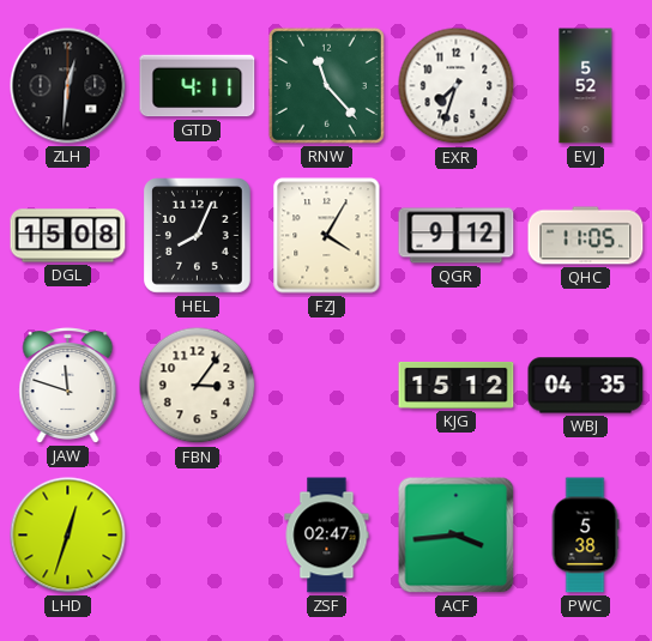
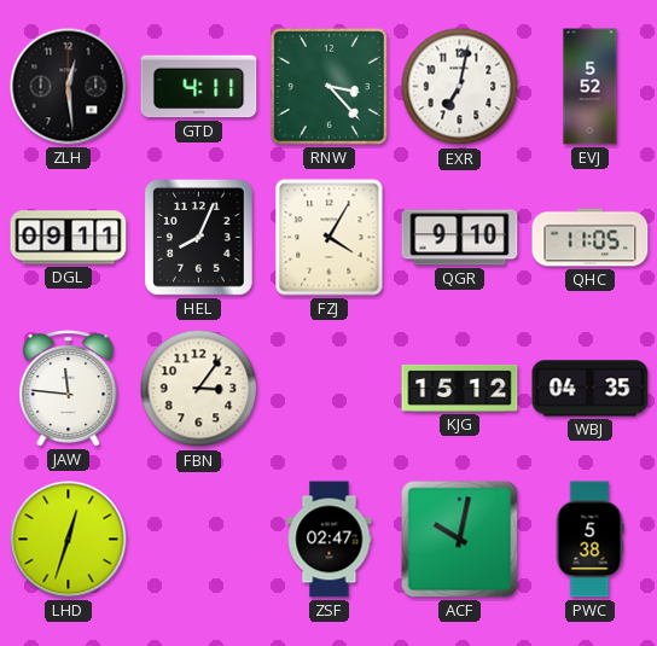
ZLH: 12:31 -> 12:29 (69, 87)
RNW: 11:23 -> 3:23 (328, 86)
EXR: 7:33 -> 7:02 (460, 87)
DGL: 15:08 -> 09:11 (69, 238)
QGR: 9:12 -> 9:10 (460, 238)
JAW: 11:48 -> 11:46 (69, 389)
ACF: 3:44 -> 10:02 (460, 540)
